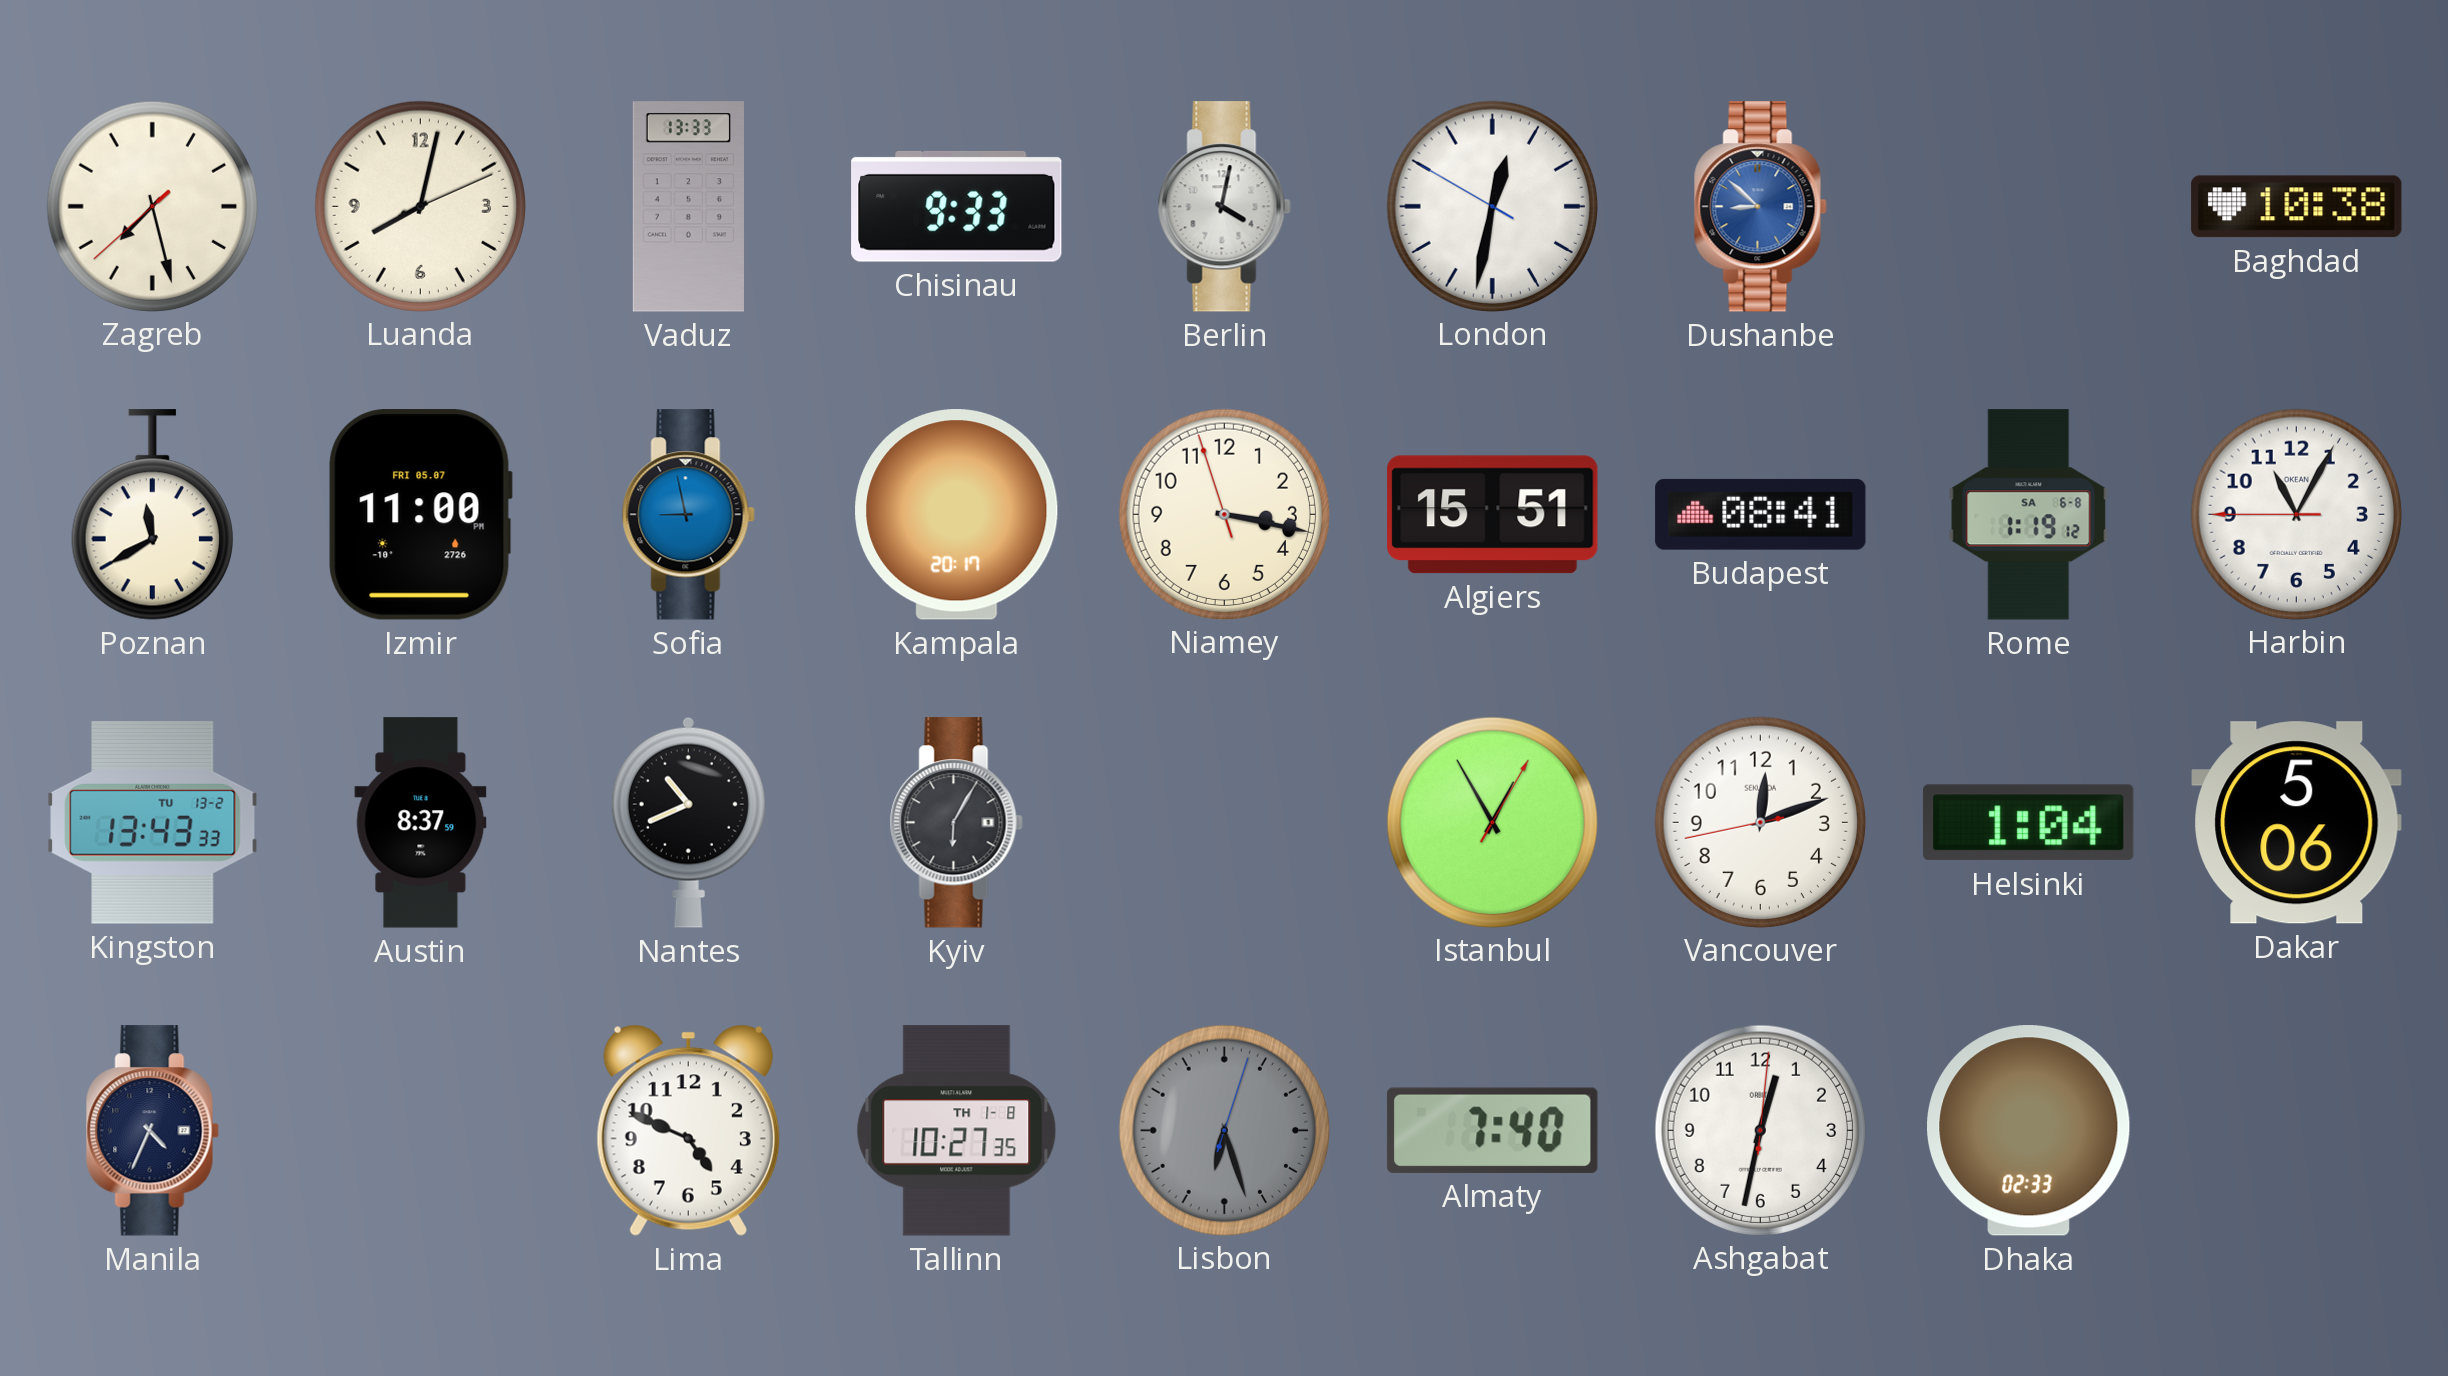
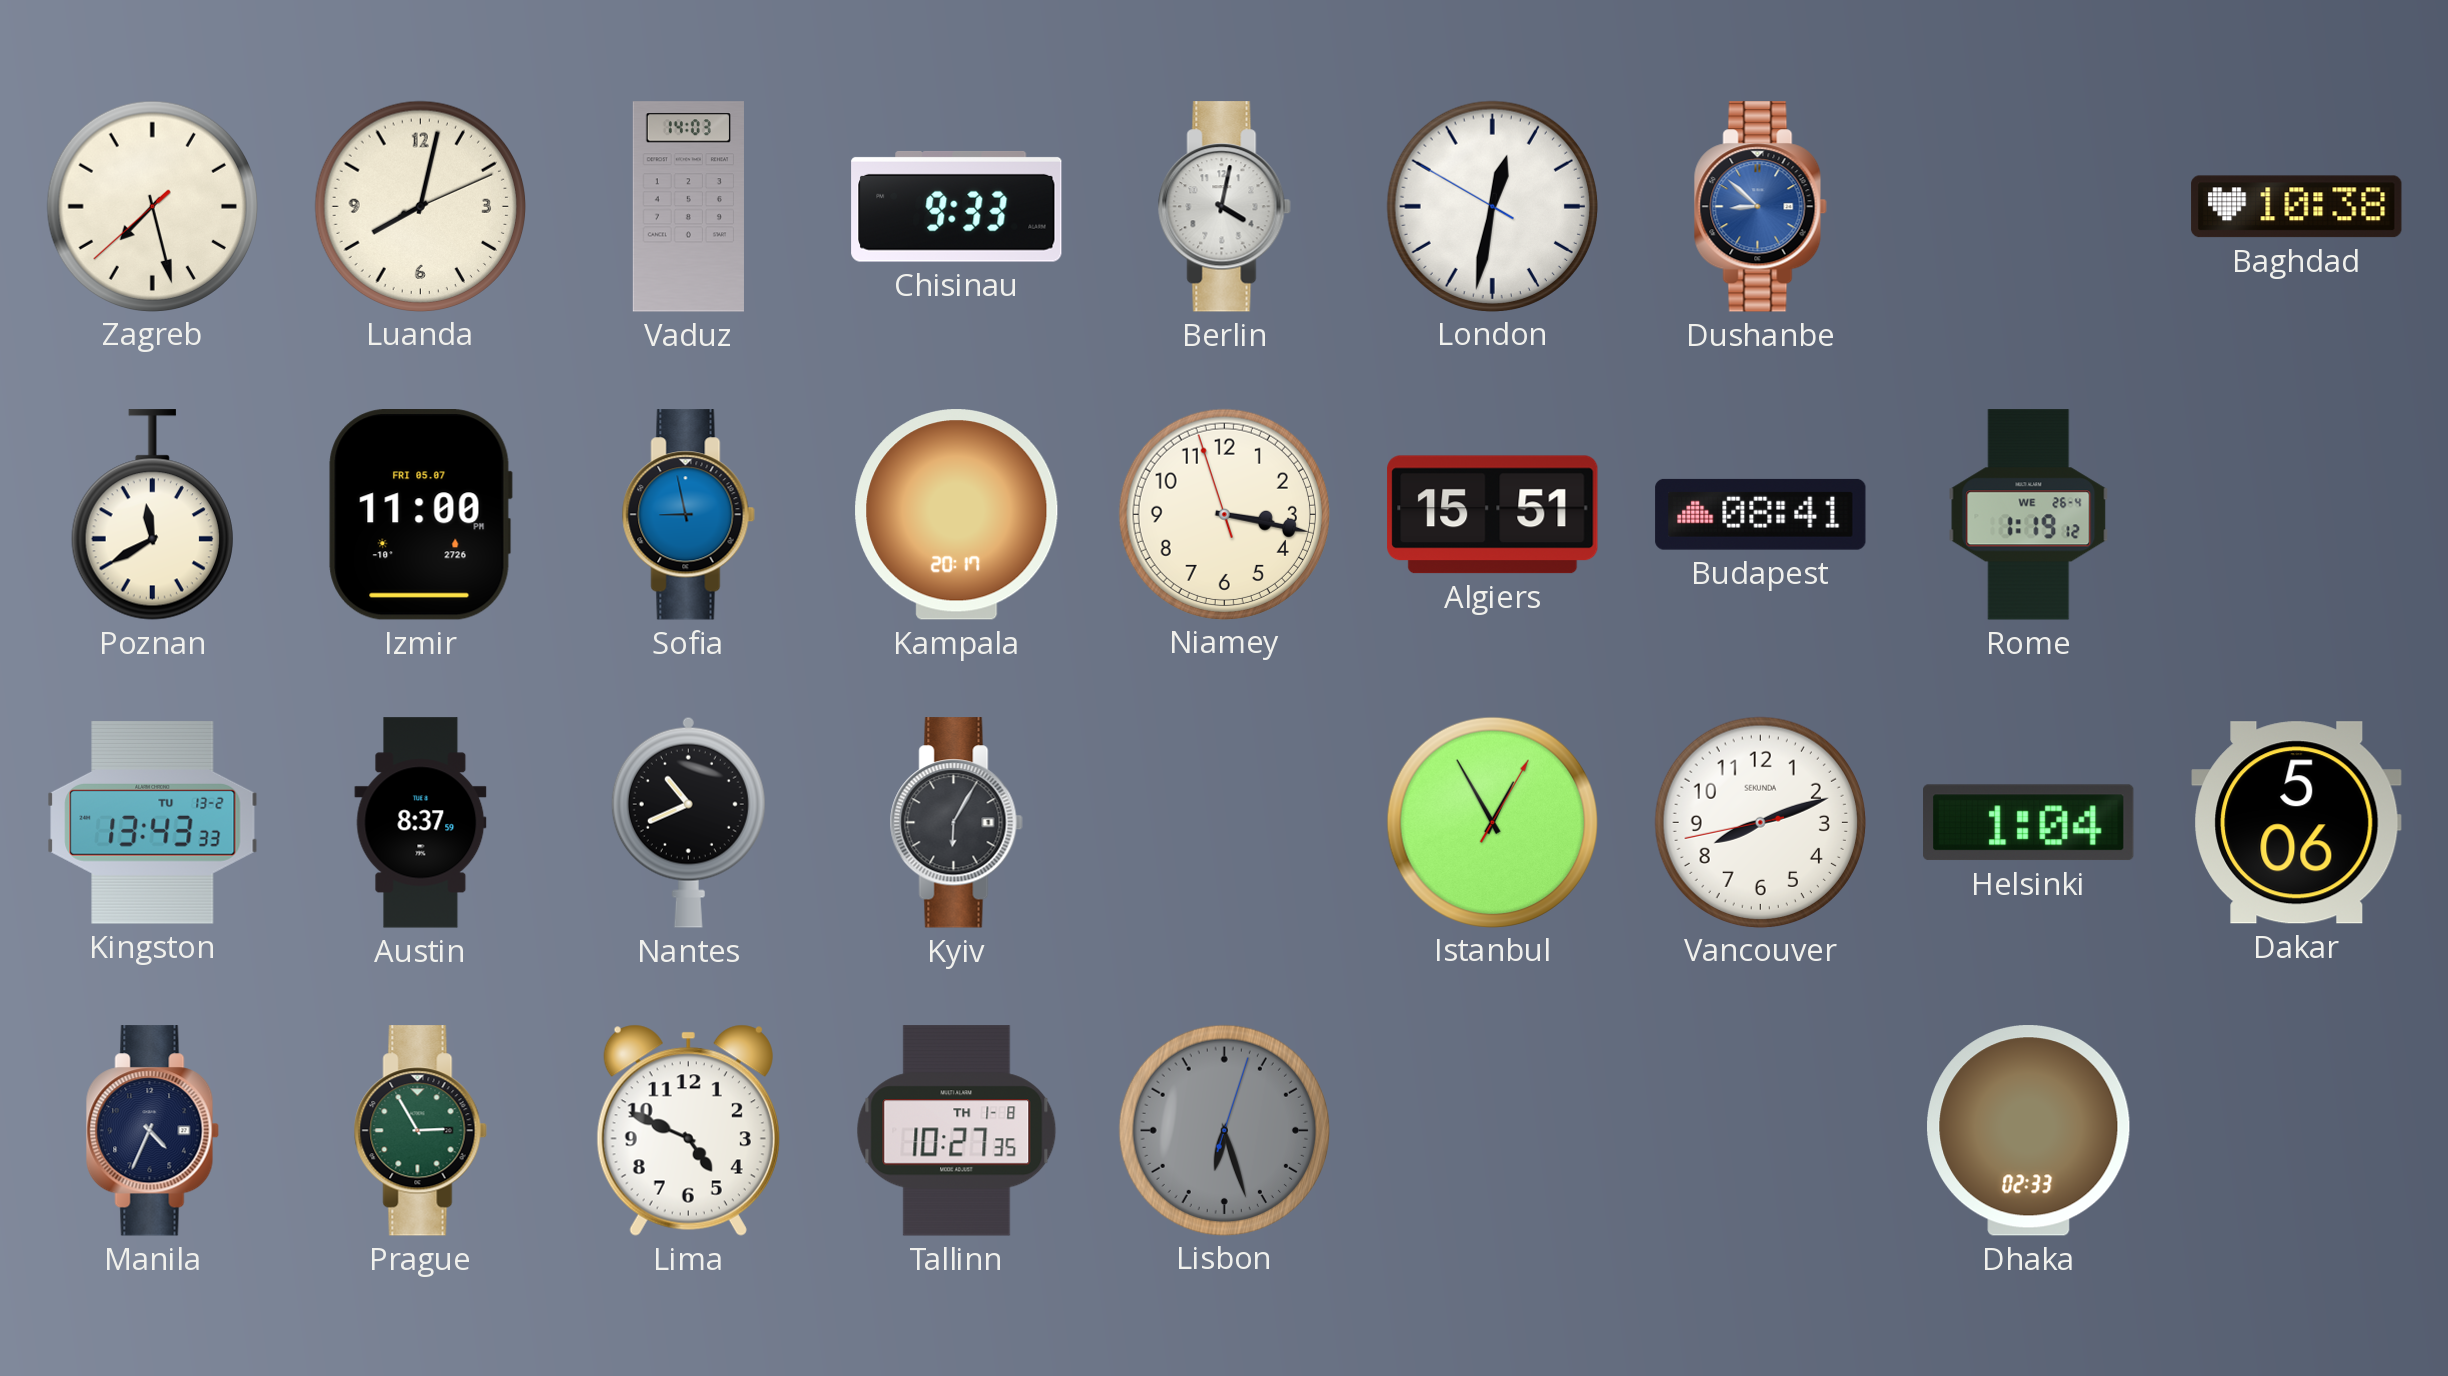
Vaduz: 13:33 -> 14:03 (688, 207)
Rome date: SA 6-8 -> WE 26-4 (2029, 515)
Harbin: 11:04 -> none (2296, 514)
Vancouver: 12:11 -> 8:11 (1760, 822)
Prague: none -> 2:55 (420, 1131)
Almaty: 7:40 -> none (1493, 1130)
Ashgabat: 12:32 -> none (1760, 1130)
